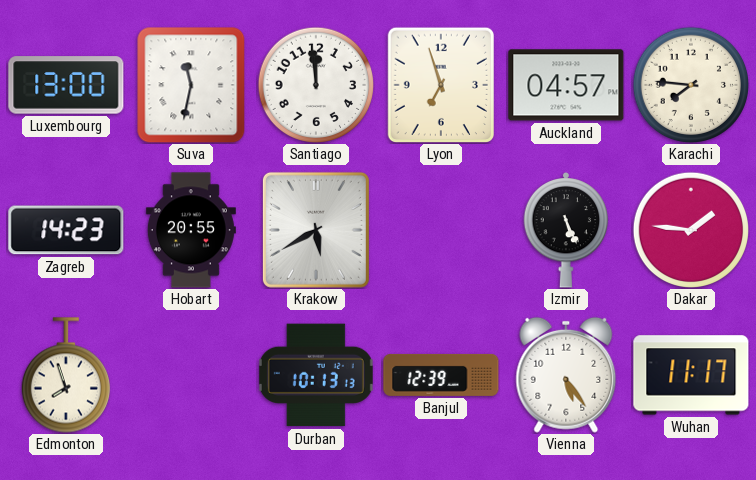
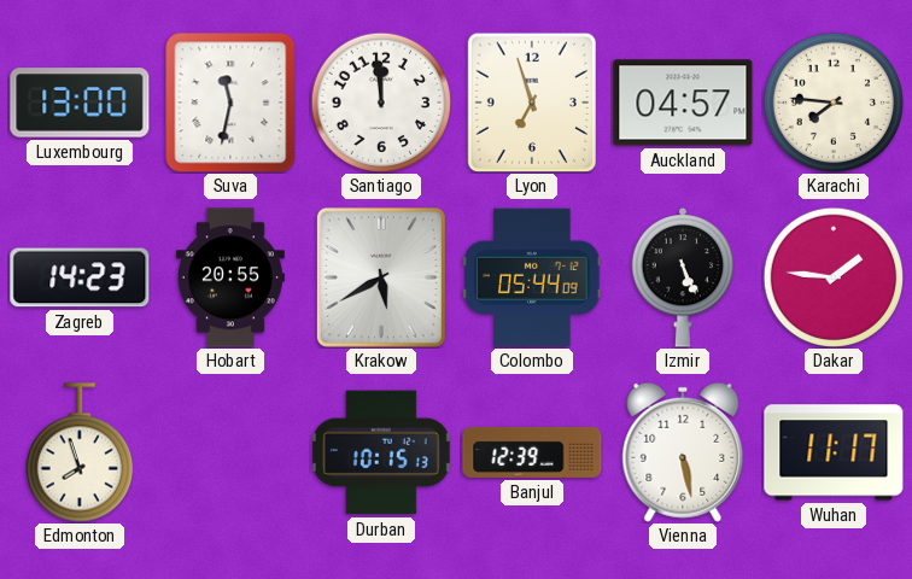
Colombo: none -> 05:44 (532, 277)
Durban: 10:13 -> 10:15 (381, 452)
Vienna: 5:24 -> 5:28 (683, 452)
